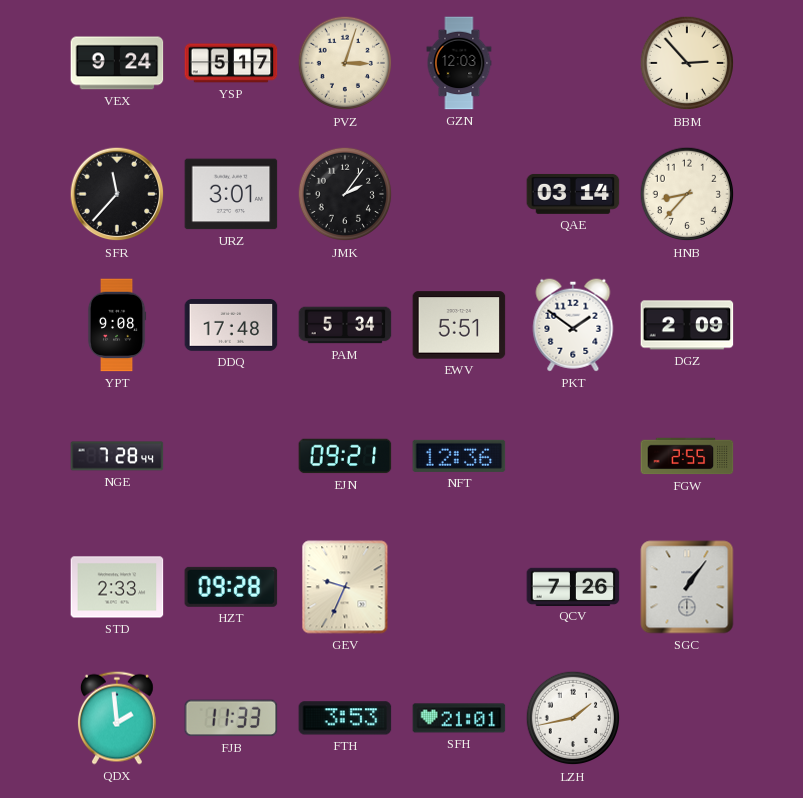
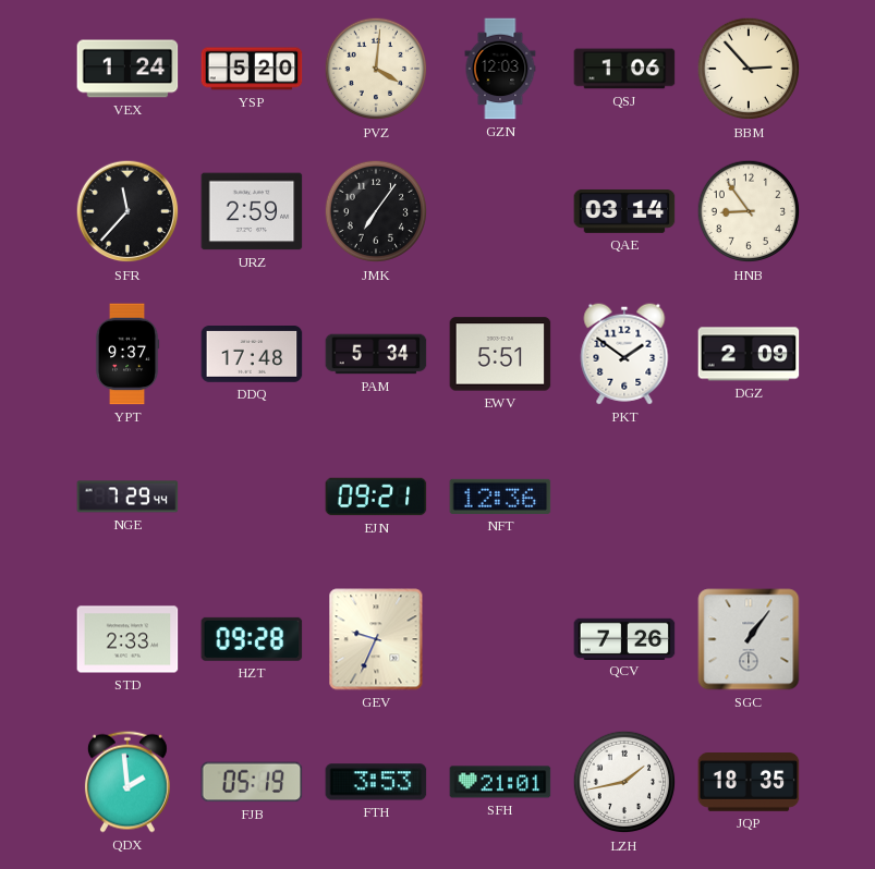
VEX: 9:24 -> 1:24 (127, 69)
YSP: 5:17 -> 5:20 (252, 69)
PVZ: 3:03 -> 4:01 (376, 69)
QSJ: none -> 1:06 (624, 69)
URZ: 3:01 -> 2:59 (252, 211)
JMK: 2:06 -> 7:06 (376, 211)
HNB: 8:37 -> 8:54 (749, 211)
YPT: 9:08 -> 9:37 (127, 354)
NGE: 7:28 -> 7:29 (127, 497)
FGW: 2:55 -> none (687, 456)
FJB: 11:33 -> 05:19 (252, 782)
JQP: none -> 18:35 (749, 783)
